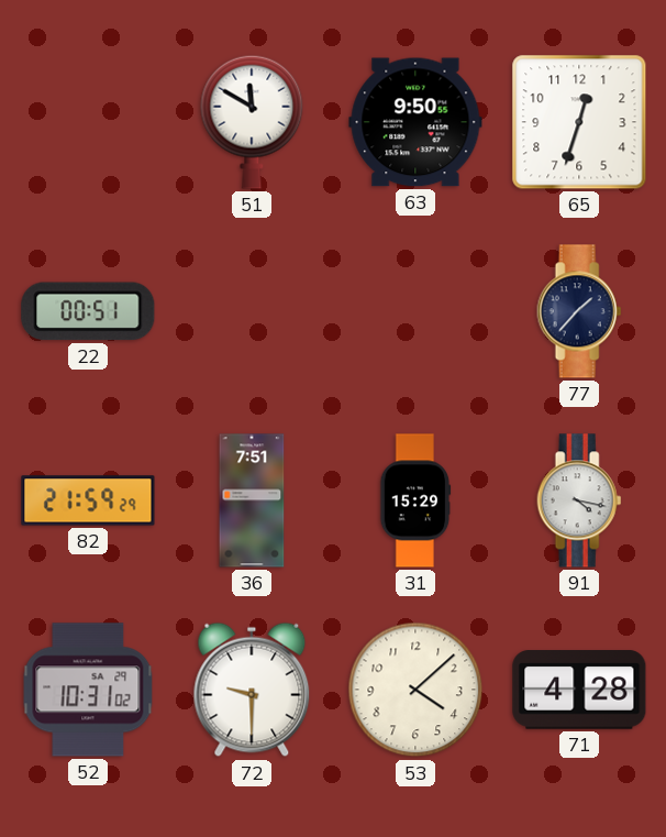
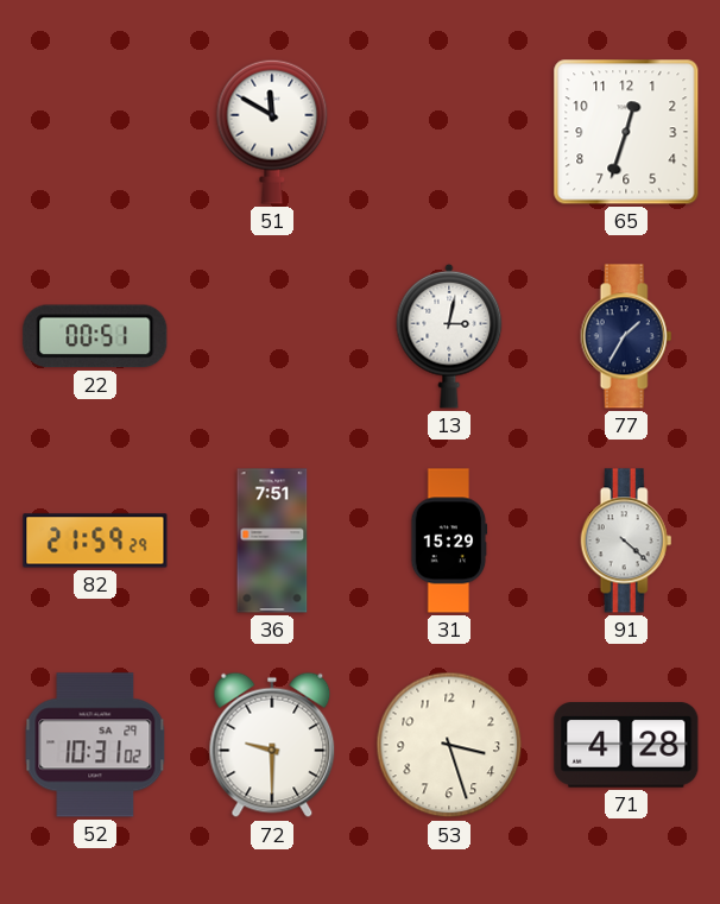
63: 9:50 -> none (415, 122)
13: none -> 3:02 (449, 336)
77: 1:37 -> 1:35 (626, 336)
91: 4:17 -> 4:22 (626, 540)
53: 4:08 -> 3:27 (449, 745)
